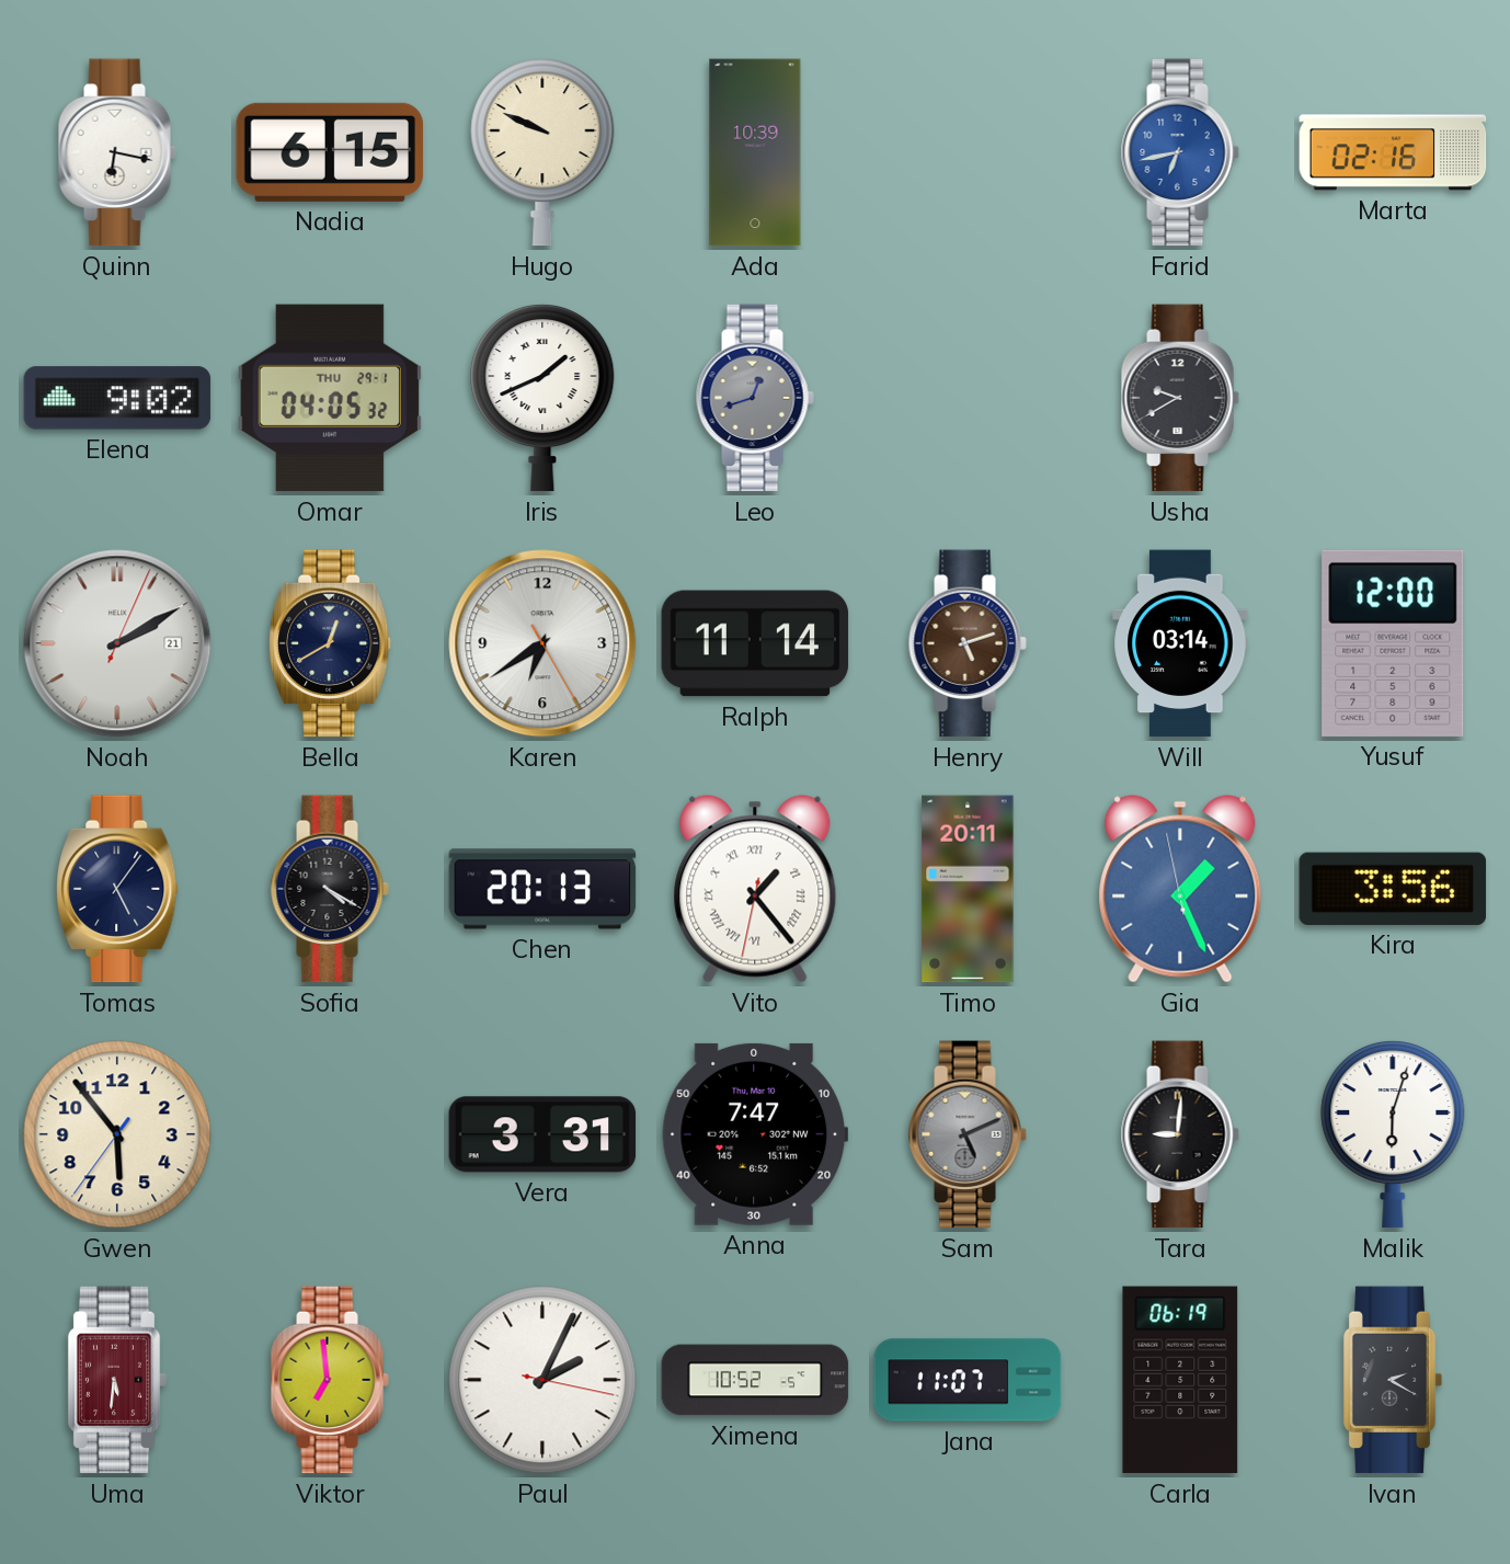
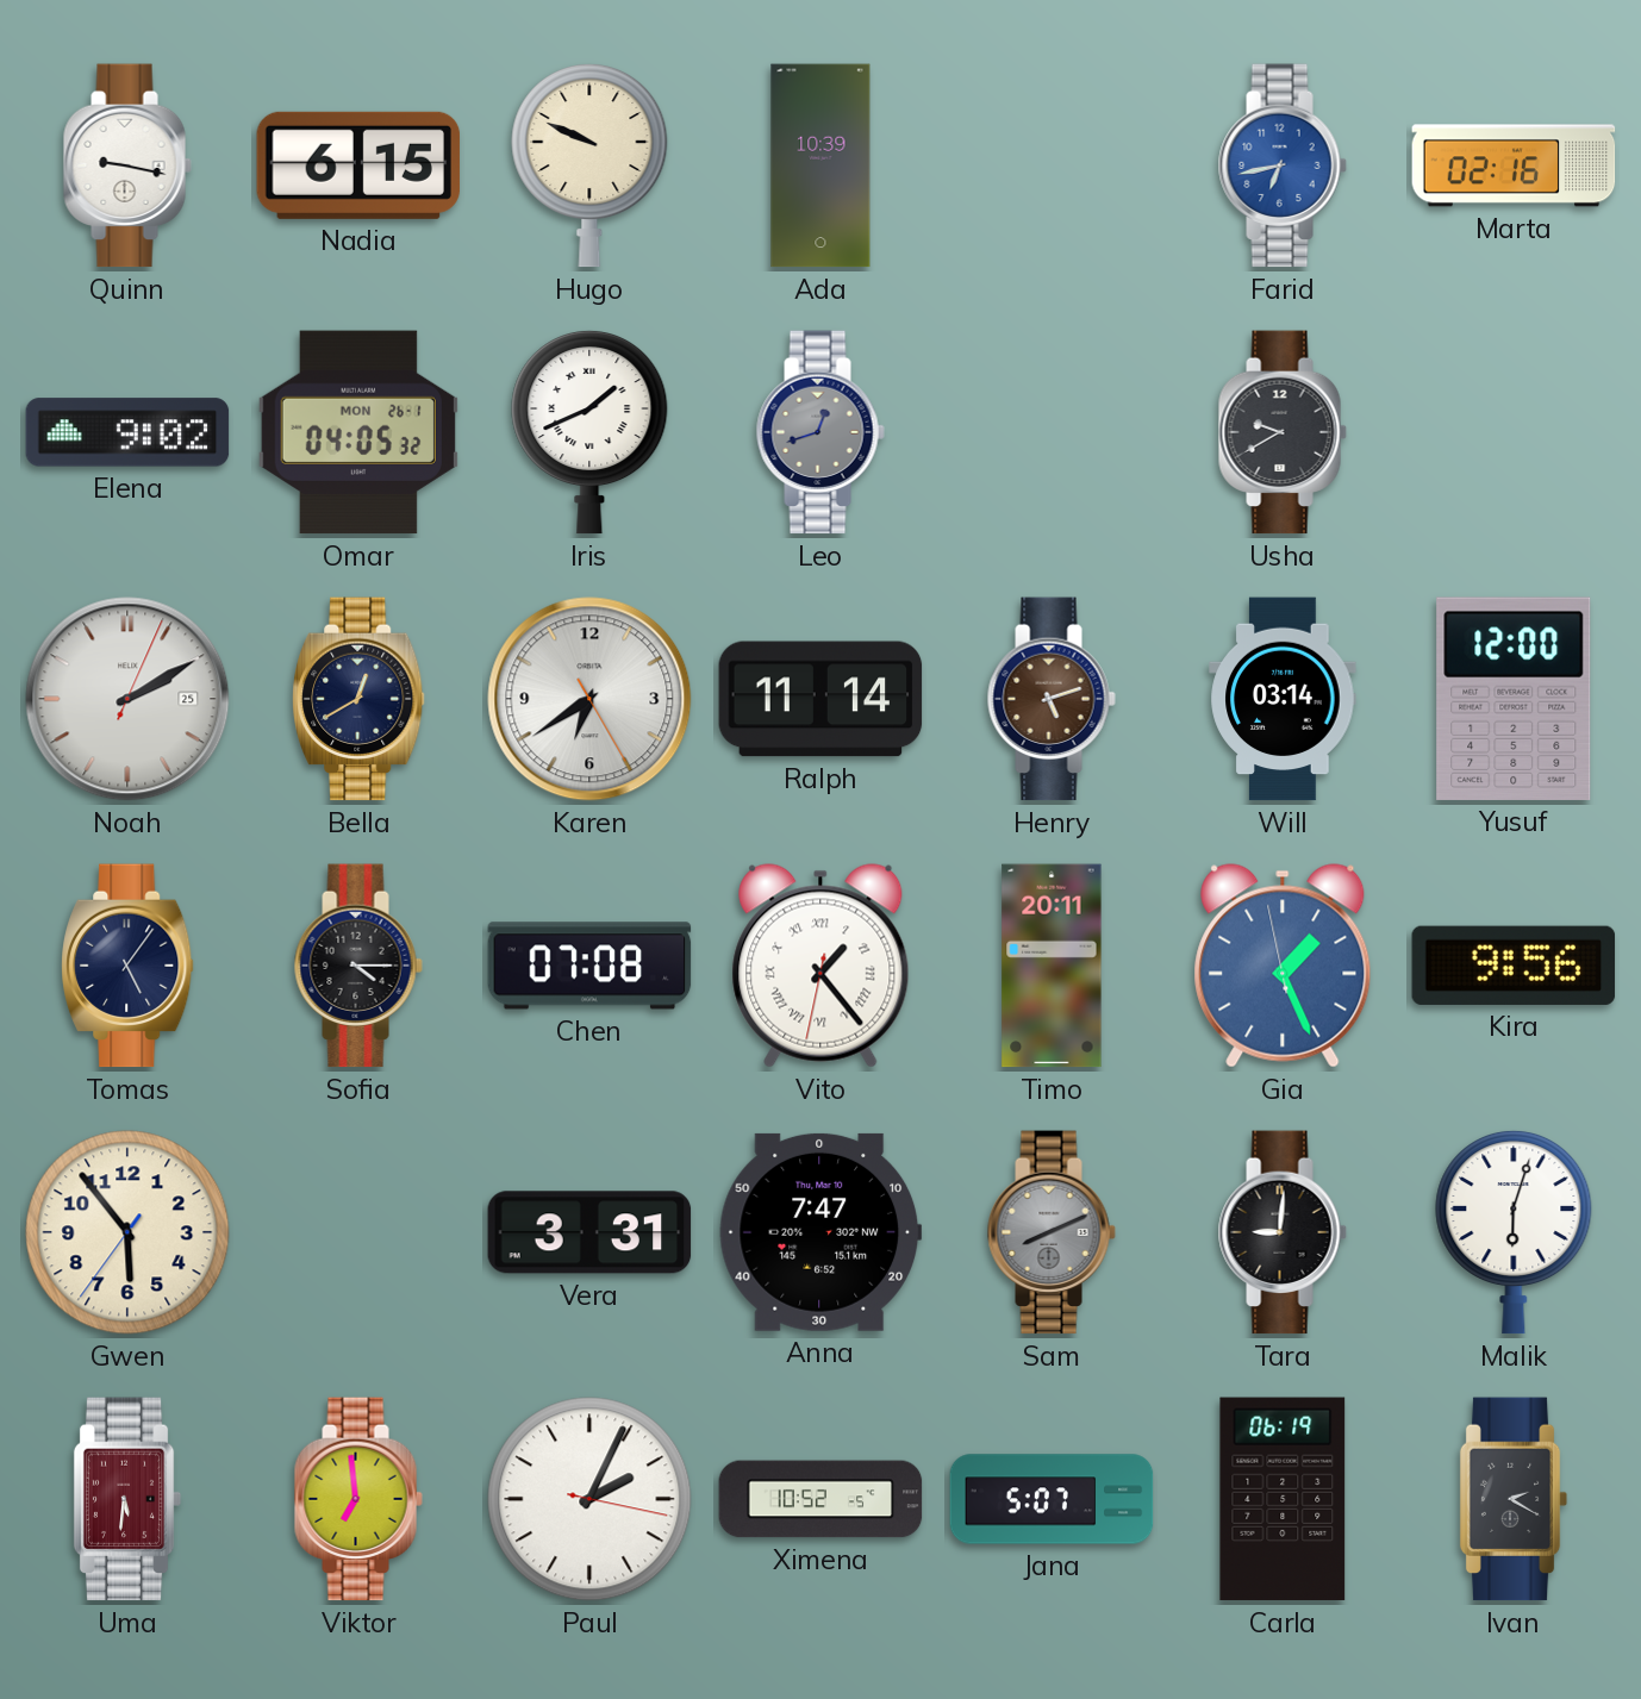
Quinn: 6:17 -> 9:17 (127, 165)
Omar date: THU 29-1 -> MON 26-1 (358, 432)
Noah date: 21 -> 25 (127, 699)
Sofia: 4:20 -> 4:15 (358, 966)
Chen: 20:13 -> 07:08 (589, 966)
Kira: 3:56 -> 9:56 (1514, 966)
Sam: 5:11 -> 8:11 (1052, 1232)
Jana: 11:07 -> 5:07 (1052, 1499)
